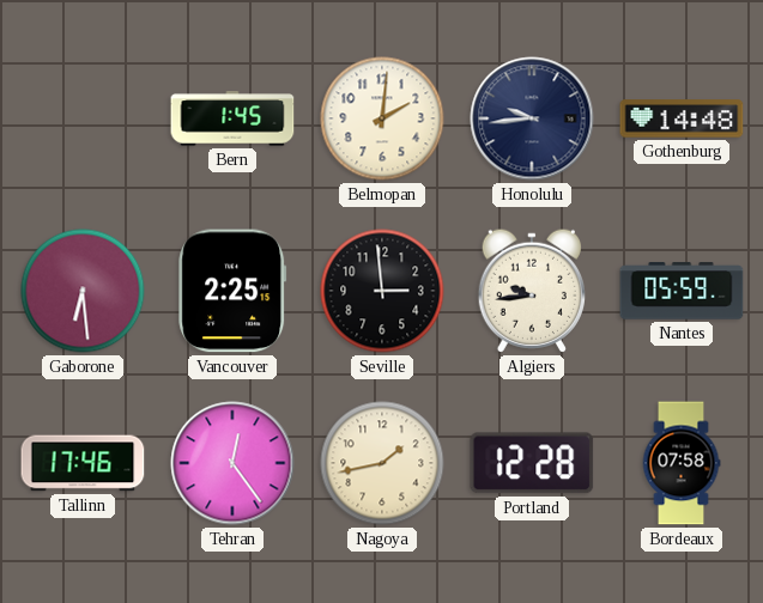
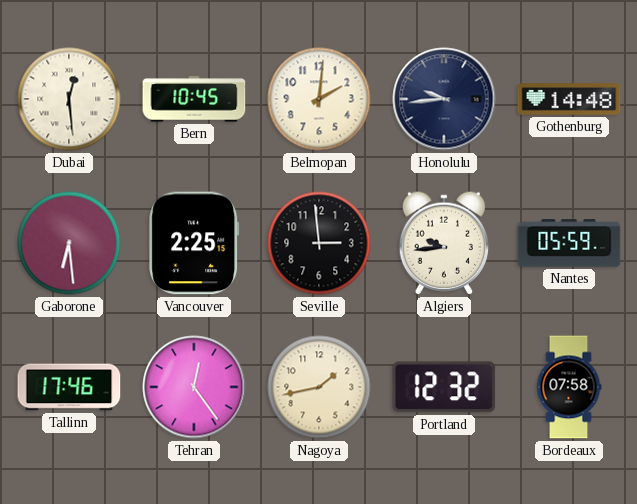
Dubai: none -> 12:29 (69, 99)
Bern: 1:45 -> 10:45 (194, 99)
Portland: 12:28 -> 12:32 (444, 387)
